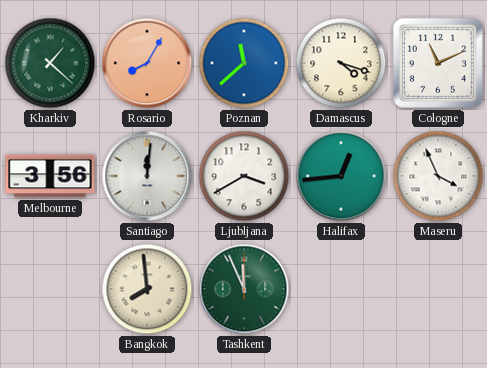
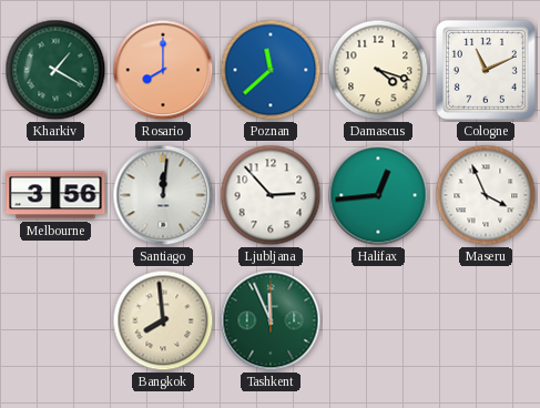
Kharkiv: 1:22 -> 1:20 (55, 70)
Rosario: 8:05 -> 8:00 (163, 70)
Ljubljana: 3:40 -> 2:53 (271, 195)
